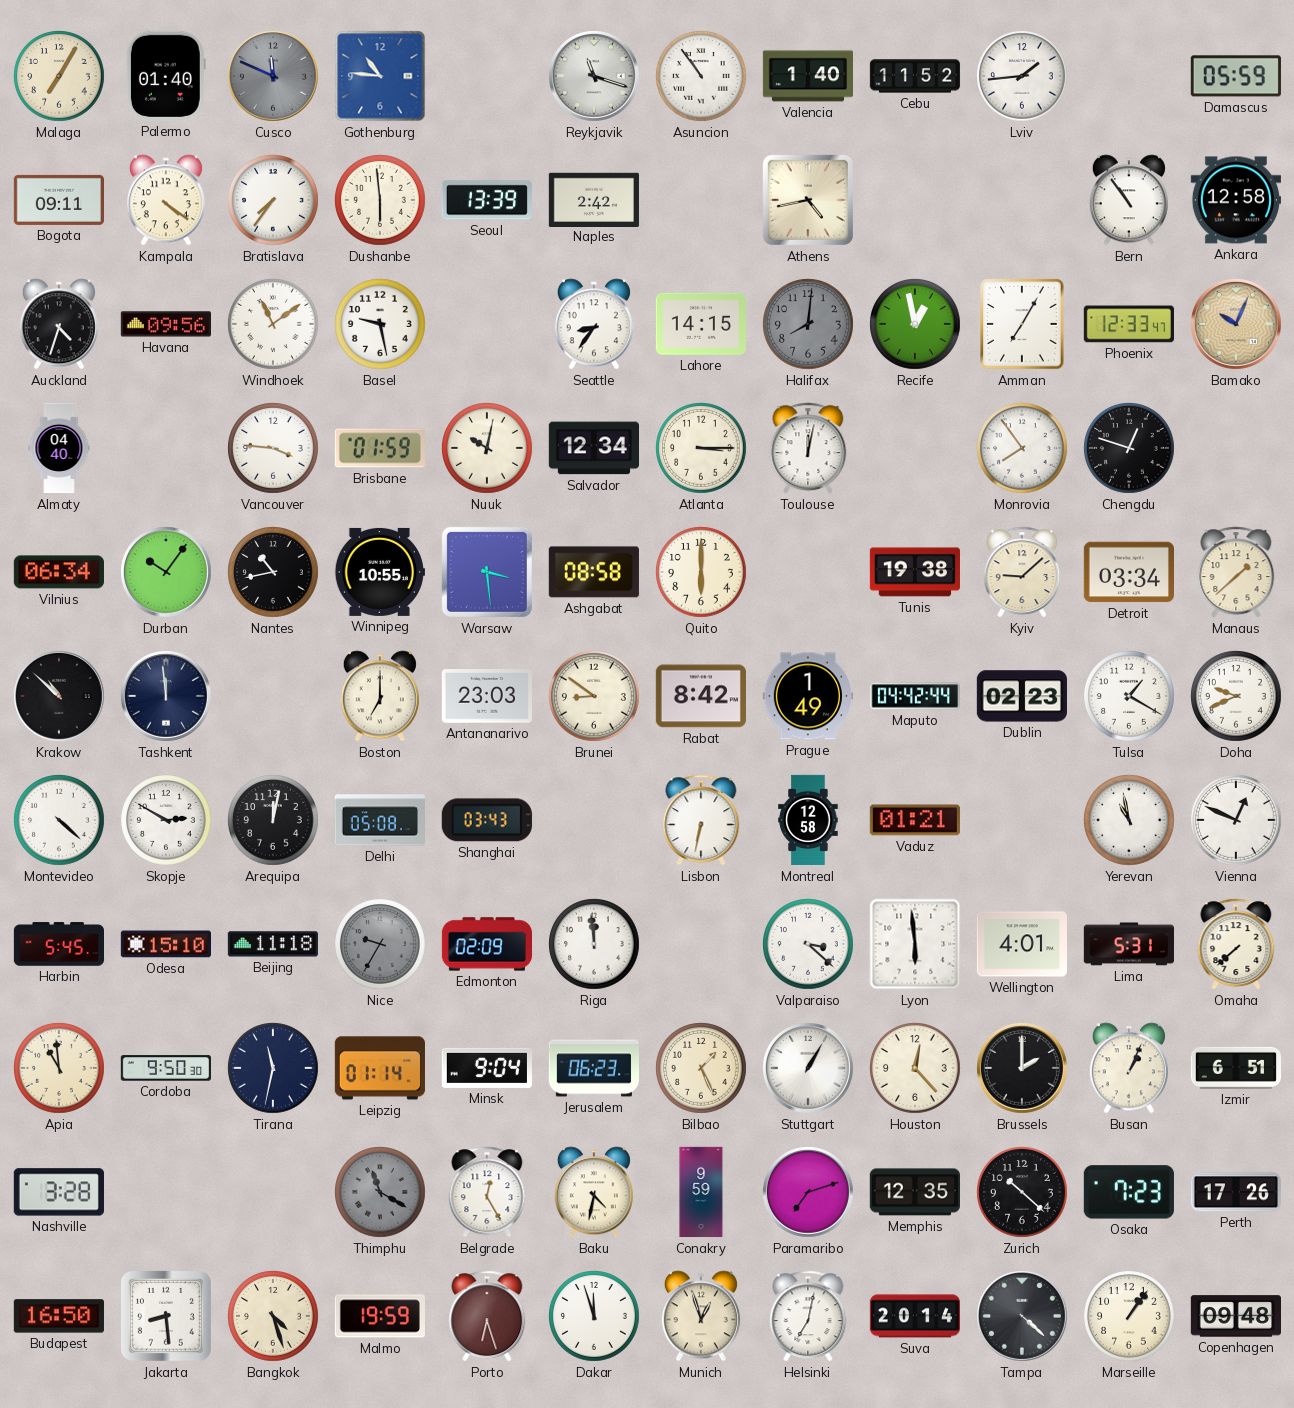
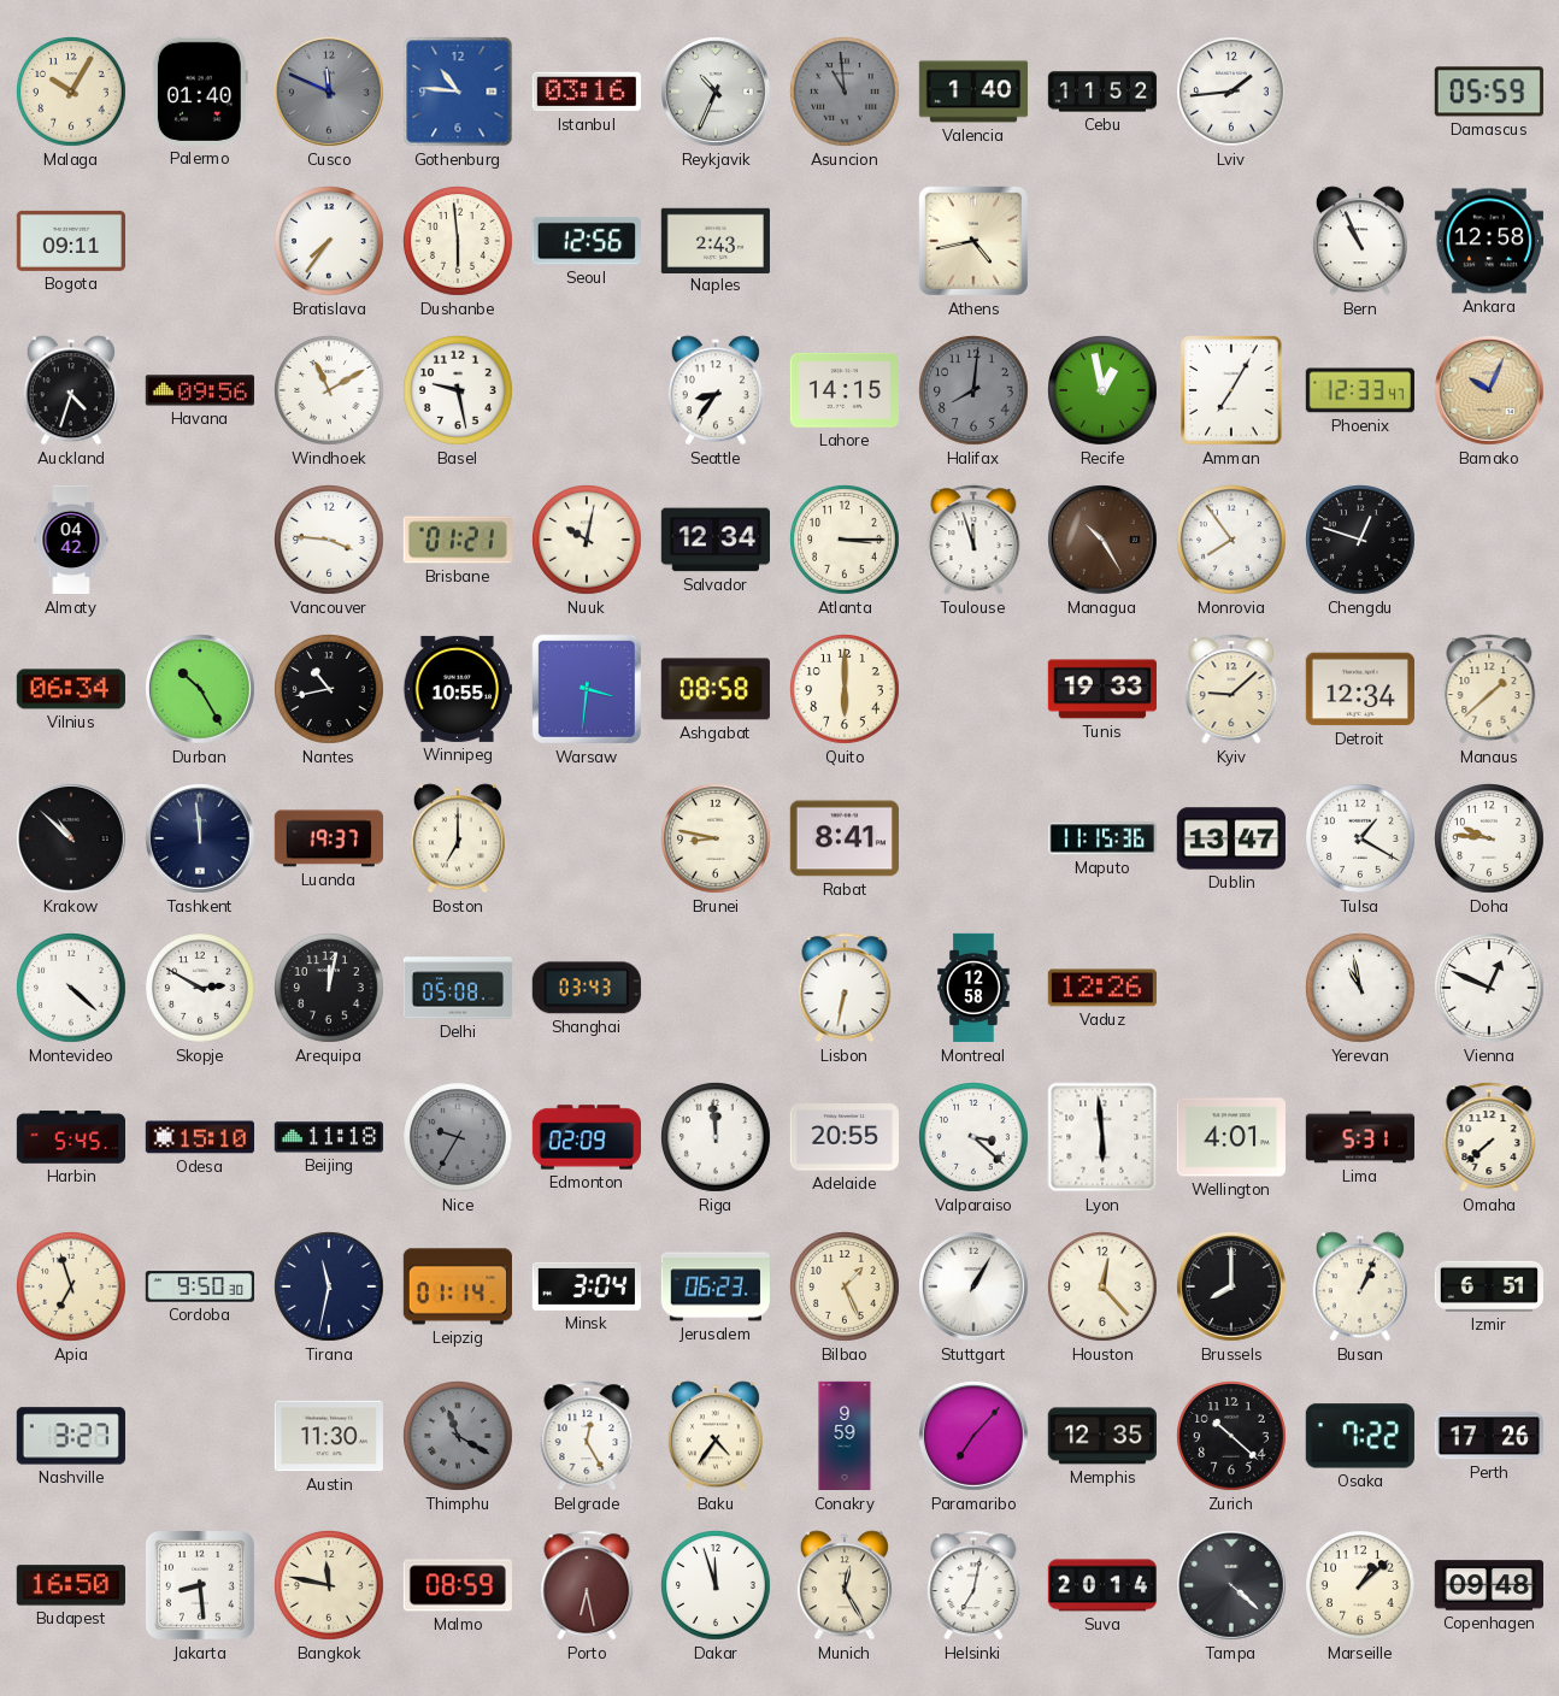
Malaga: 7:05 -> 10:05 (72, 93)
Istanbul: none -> 03:16 (587, 92)
Reykjavik: 11:18 -> 10:34 (717, 93)
Asuncion: 10:54 -> 10:59 (846, 93)
Asuncion dial: white -> grey (846, 93)
Kampala: 4:21 -> none (166, 200)
Seoul: 13:39 -> 12:56 (586, 241)
Naples: 2:42 -> 2:43 (716, 240)
Bern: 10:54 -> 10:56 (1360, 241)
Windhoek: 11:09 -> 11:10 (330, 391)
Almaty: 04:40 -> 04:42 (71, 540)
Brisbane: 01:59 -> 01:21 (458, 540)
Toulouse: 12:02 -> 11:57 (973, 540)
Managua: none -> 10:25 (1104, 541)
Durban: 10:06 -> 10:25 (201, 690)
Warsaw: 3:29 -> 3:31 (587, 689)
Tunis: 19:38 -> 19:33 (1101, 689)
Detroit: 03:34 -> 12:34 (1359, 689)
Luanda: none -> 19:37 (328, 838)
Antananarivo: 23:03 -> none (487, 696)
Brunei: 8:51 -> 8:47 (717, 840)
Rabat: 8:42 -> 8:41 (845, 838)
Prague: 1:49 -> none (807, 696)
Maputo: 04:42 -> 11:15 (1101, 838)
Dublin: 02:23 -> 13:47 (1231, 838)
Doha: 9:41 -> 9:46 (1490, 840)
Vaduz: 01:21 -> 12:26 (1102, 988)
Adelaide: none -> 20:55 (845, 1137)
Apia: 10:59 -> 6:57 (72, 1288)
Minsk: 9:04 -> 3:04 (587, 1286)
Brussels: 2:00 -> 8:00 (1233, 1288)
Nashville: 3:28 -> 3:27 (71, 1436)
Austin: none -> 11:30 (329, 1436)
Baku: 4:32 -> 4:36 (716, 1436)
Paramaribo: 7:12 -> 7:07 (975, 1437)
Osaka: 7:23 -> 7:22 (1360, 1436)
Bangkok: 4:27 -> 11:47 (330, 1586)
Malmo: 19:59 -> 08:59 (458, 1585)
Porto: 6:27 -> 6:28 (587, 1585)
Munich: 12:57 -> 12:25 (845, 1585)
Marseille: 1:06 -> 1:08 (1361, 1586)
